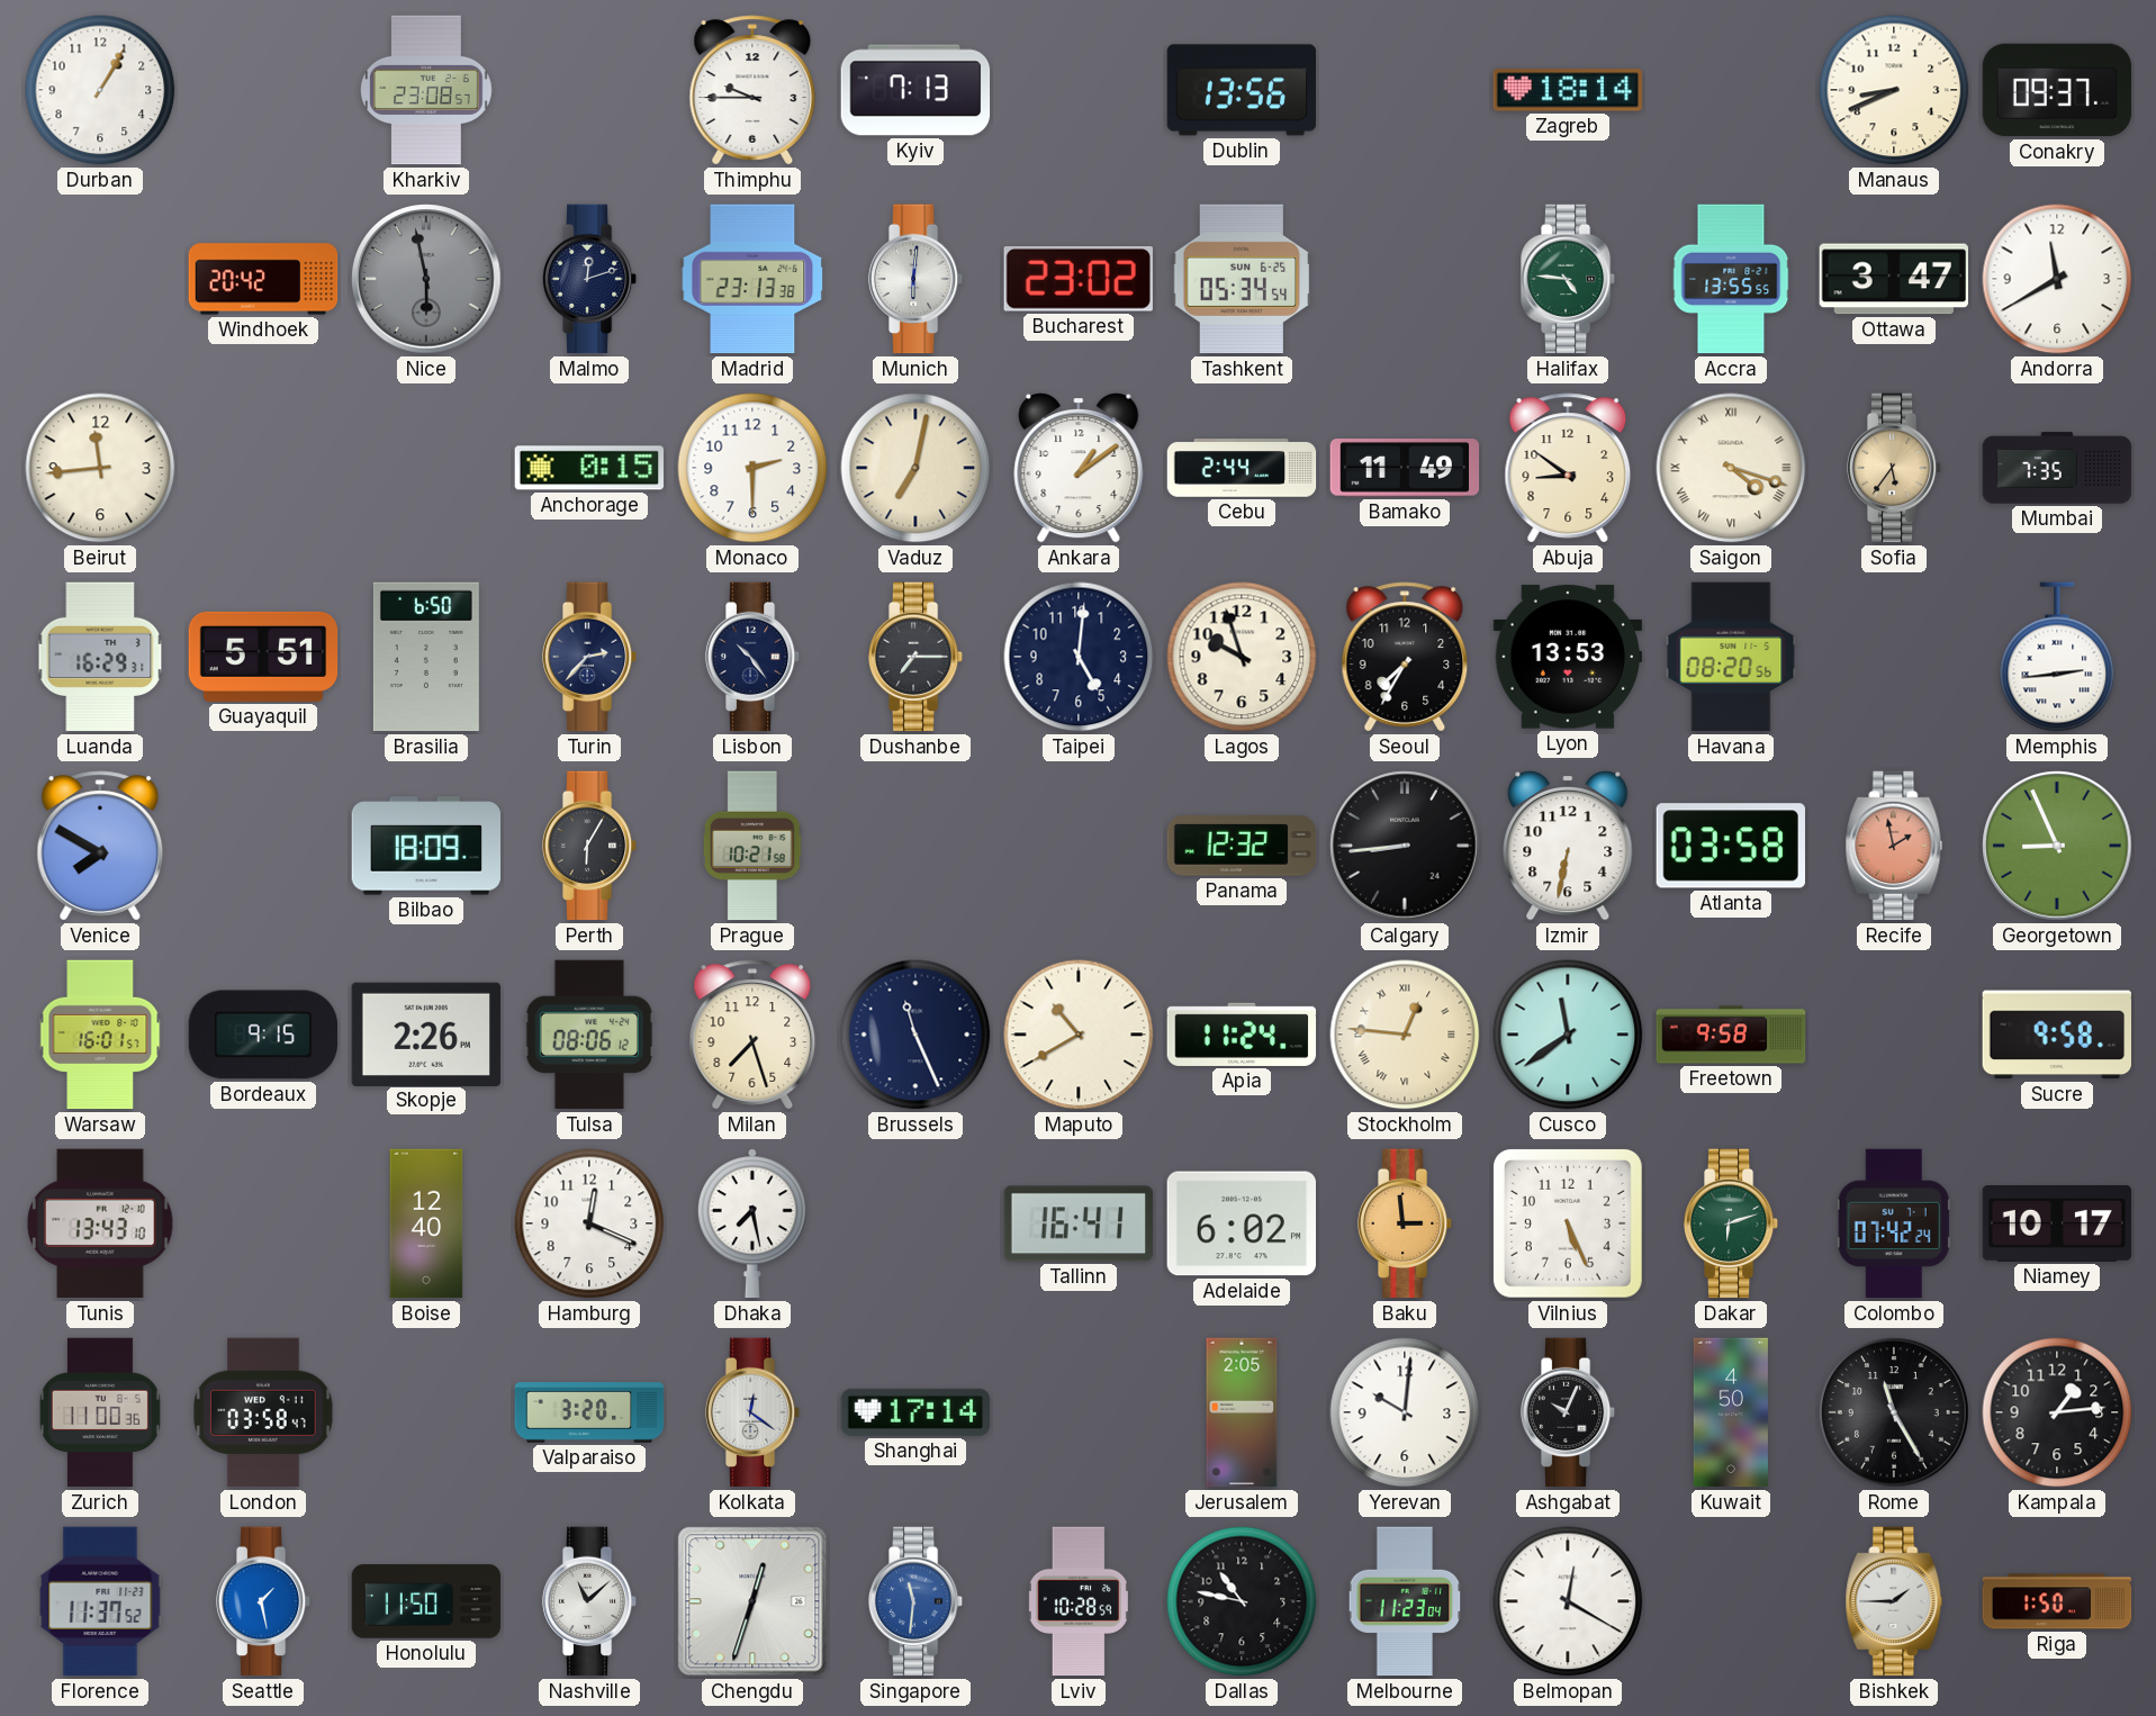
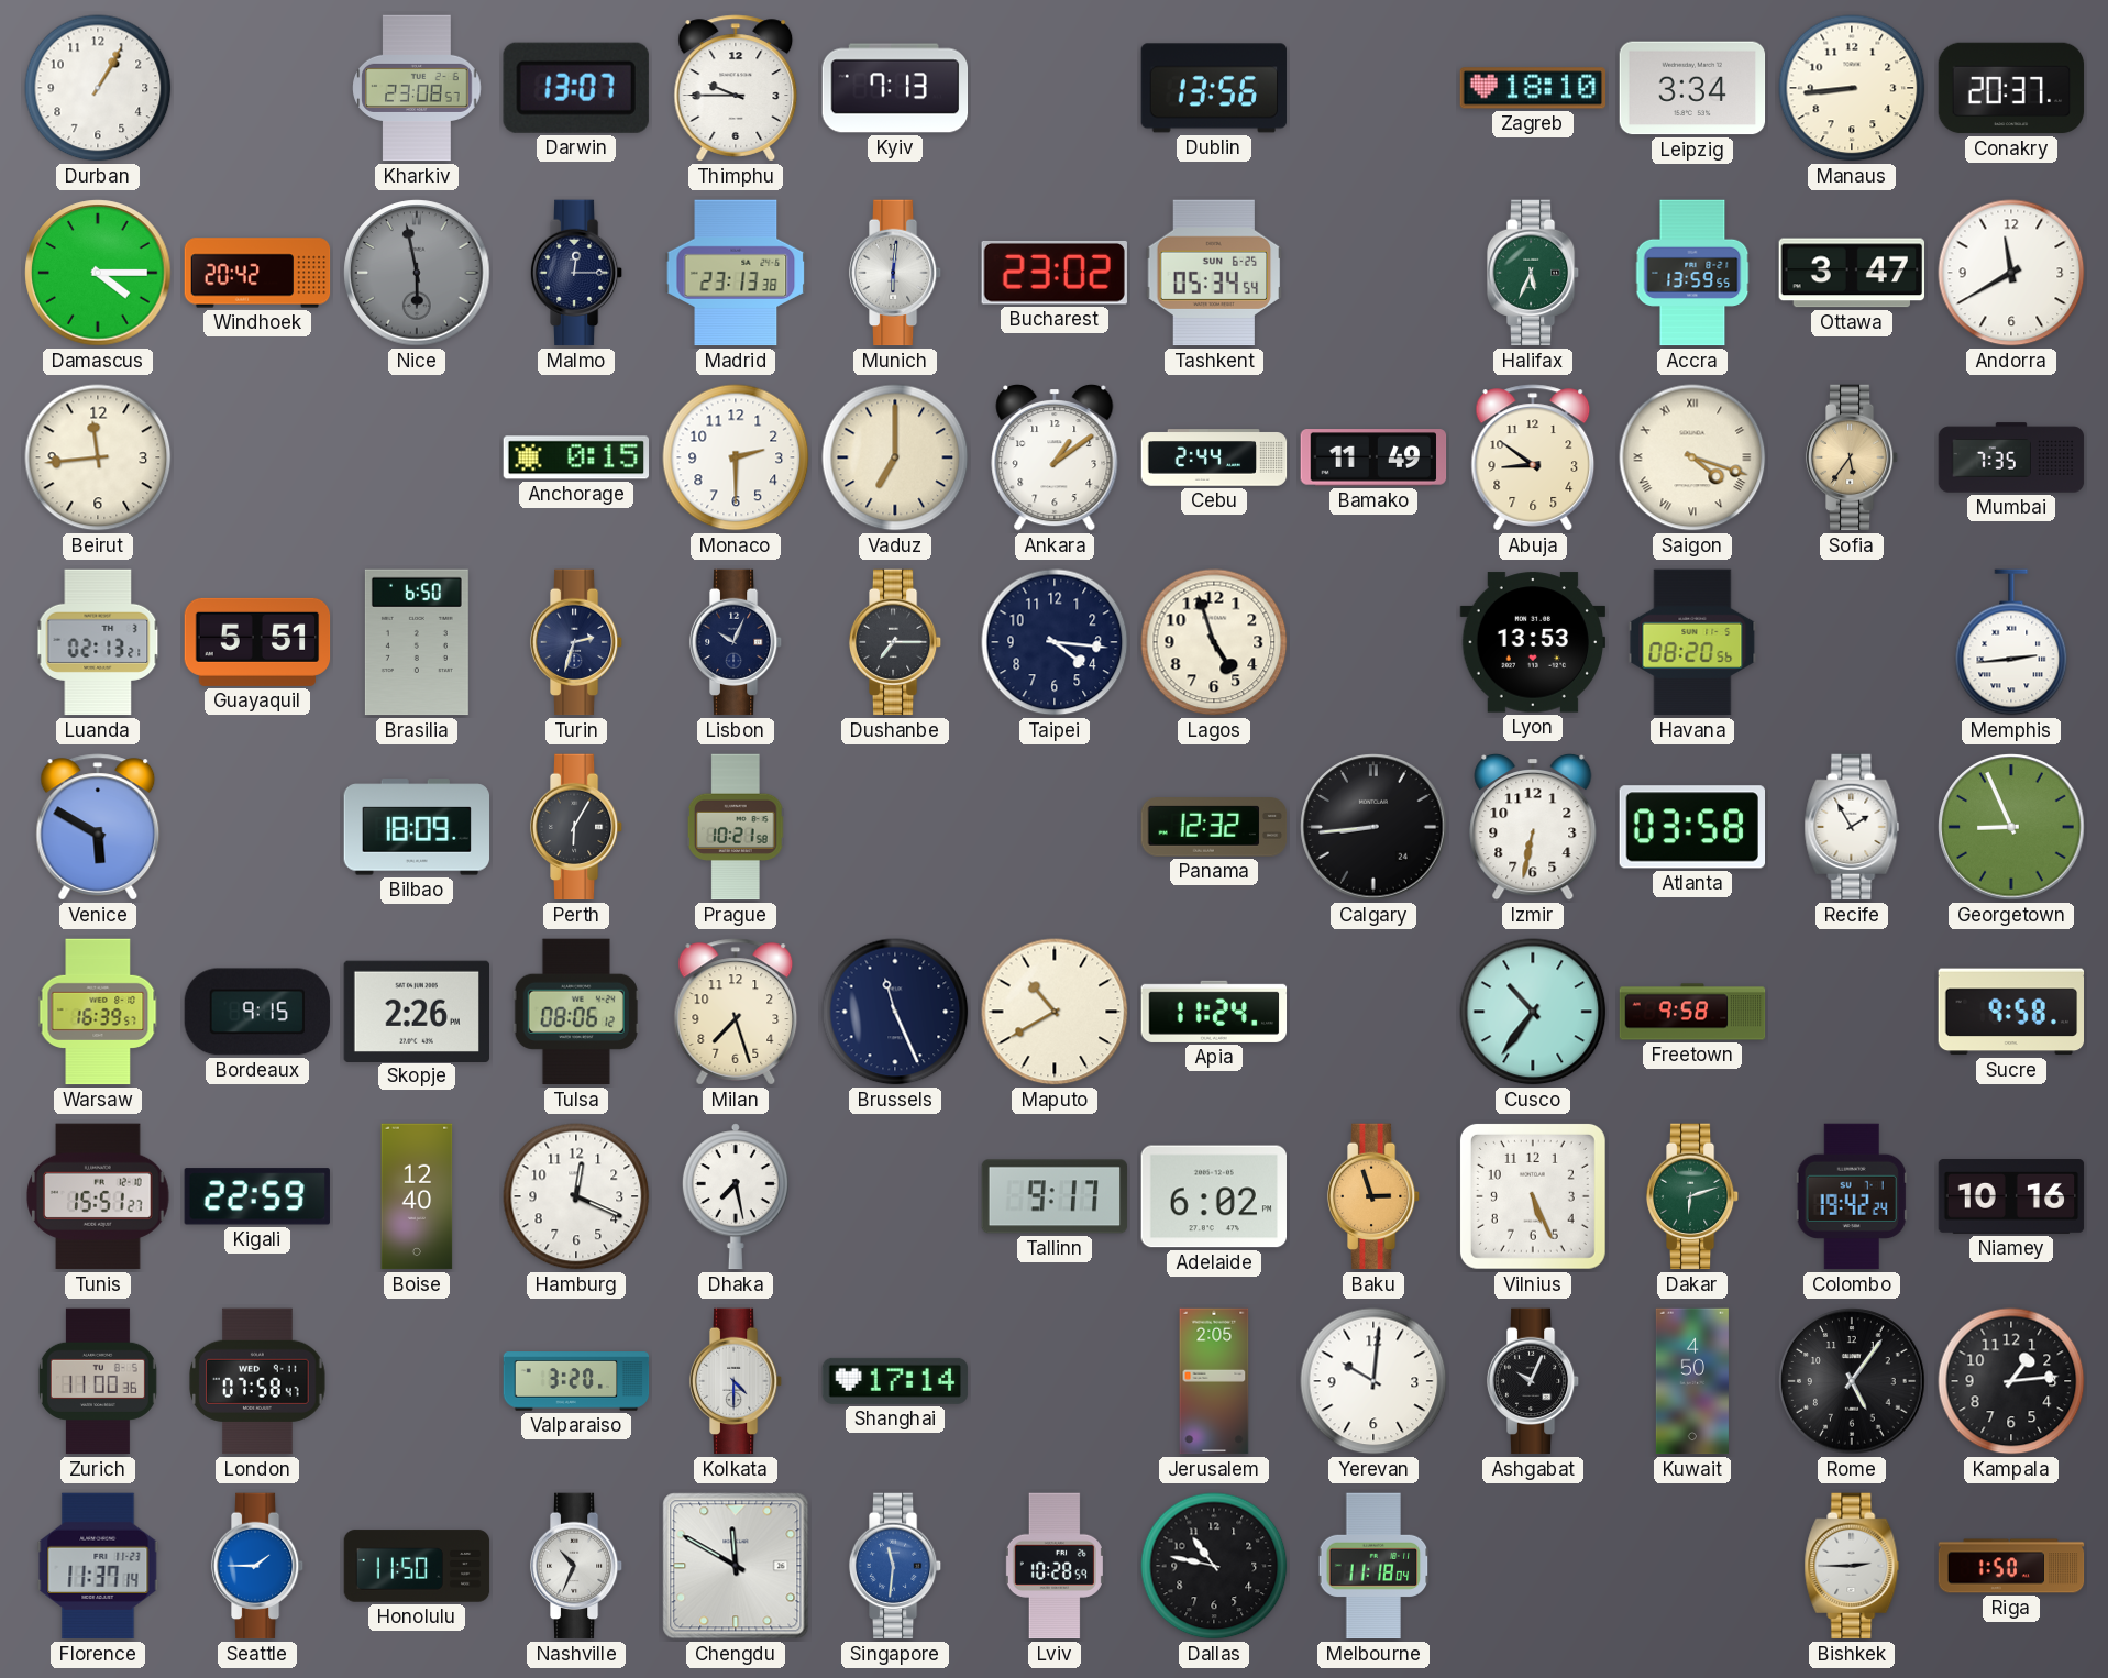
Darwin: none -> 13:07 (576, 88)
Zagreb: 18:14 -> 18:10 (1533, 88)
Leipzig: none -> 3:34 (1692, 88)
Manaus: 8:41 -> 8:44 (1852, 88)
Conakry: 09:37 -> 20:37 (2011, 88)
Damascus: none -> 4:15 (98, 273)
Malmo: 12:12 -> 12:15 (576, 273)
Halifax: 4:46 -> 5:34 (1533, 273)
Accra: 13:55 -> 13:59 (1692, 273)
Vaduz: 7:02 -> 7:00 (895, 457)
Luanda: 16:29 -> 02:13 (98, 642)
Turin: 2:37 -> 2:33 (576, 642)
Lisbon: 10:24 -> 10:04 (736, 642)
Taipei: 5:01 -> 4:16 (1055, 642)
Lagos: 9:57 -> 4:57 (1214, 642)
Seoul: 7:35 -> none (1405, 657)
Venice: 7:50 -> 5:50 (98, 827)
Recife: 1:58 -> 1:55 (1852, 827)
Recife dial: salmon -> white (1852, 827)
Warsaw: 16:01 -> 16:39 (98, 1012)
Stockholm: 12:46 -> none (1405, 1035)
Cusco: 11:39 -> 10:36 (1533, 1012)
Tunis: 13:43 -> 15:51 (98, 1196)
Kigali: none -> 22:59 (257, 1196)
Tallinn: 16:41 -> 9:17 (1055, 1196)
Baku: 2:59 -> 2:57 (1373, 1196)
Colombo: 07:42 -> 19:42 (1852, 1196)
Niamey: 10:17 -> 10:16 (2011, 1197)
London: 03:58 -> 07:58 (257, 1381)
Kolkata: 12:21 -> 4:30 (736, 1381)
Rome: 11:25 -> 5:06 (1852, 1381)
Florence: 11:37:52 -> 11:37:14 (98, 1566)
Seattle: 1:28 -> 1:45 (257, 1566)
Nashville: 11:08 -> 10:34 (576, 1566)
Chengdu: 12:33 -> 11:50 (736, 1566)
Melbourne: 11:23 -> 11:18 (1373, 1566)
Belmopan: 12:20 -> none (1568, 1601)
Bishkek: 1:45 -> 2:45 (1852, 1566)
